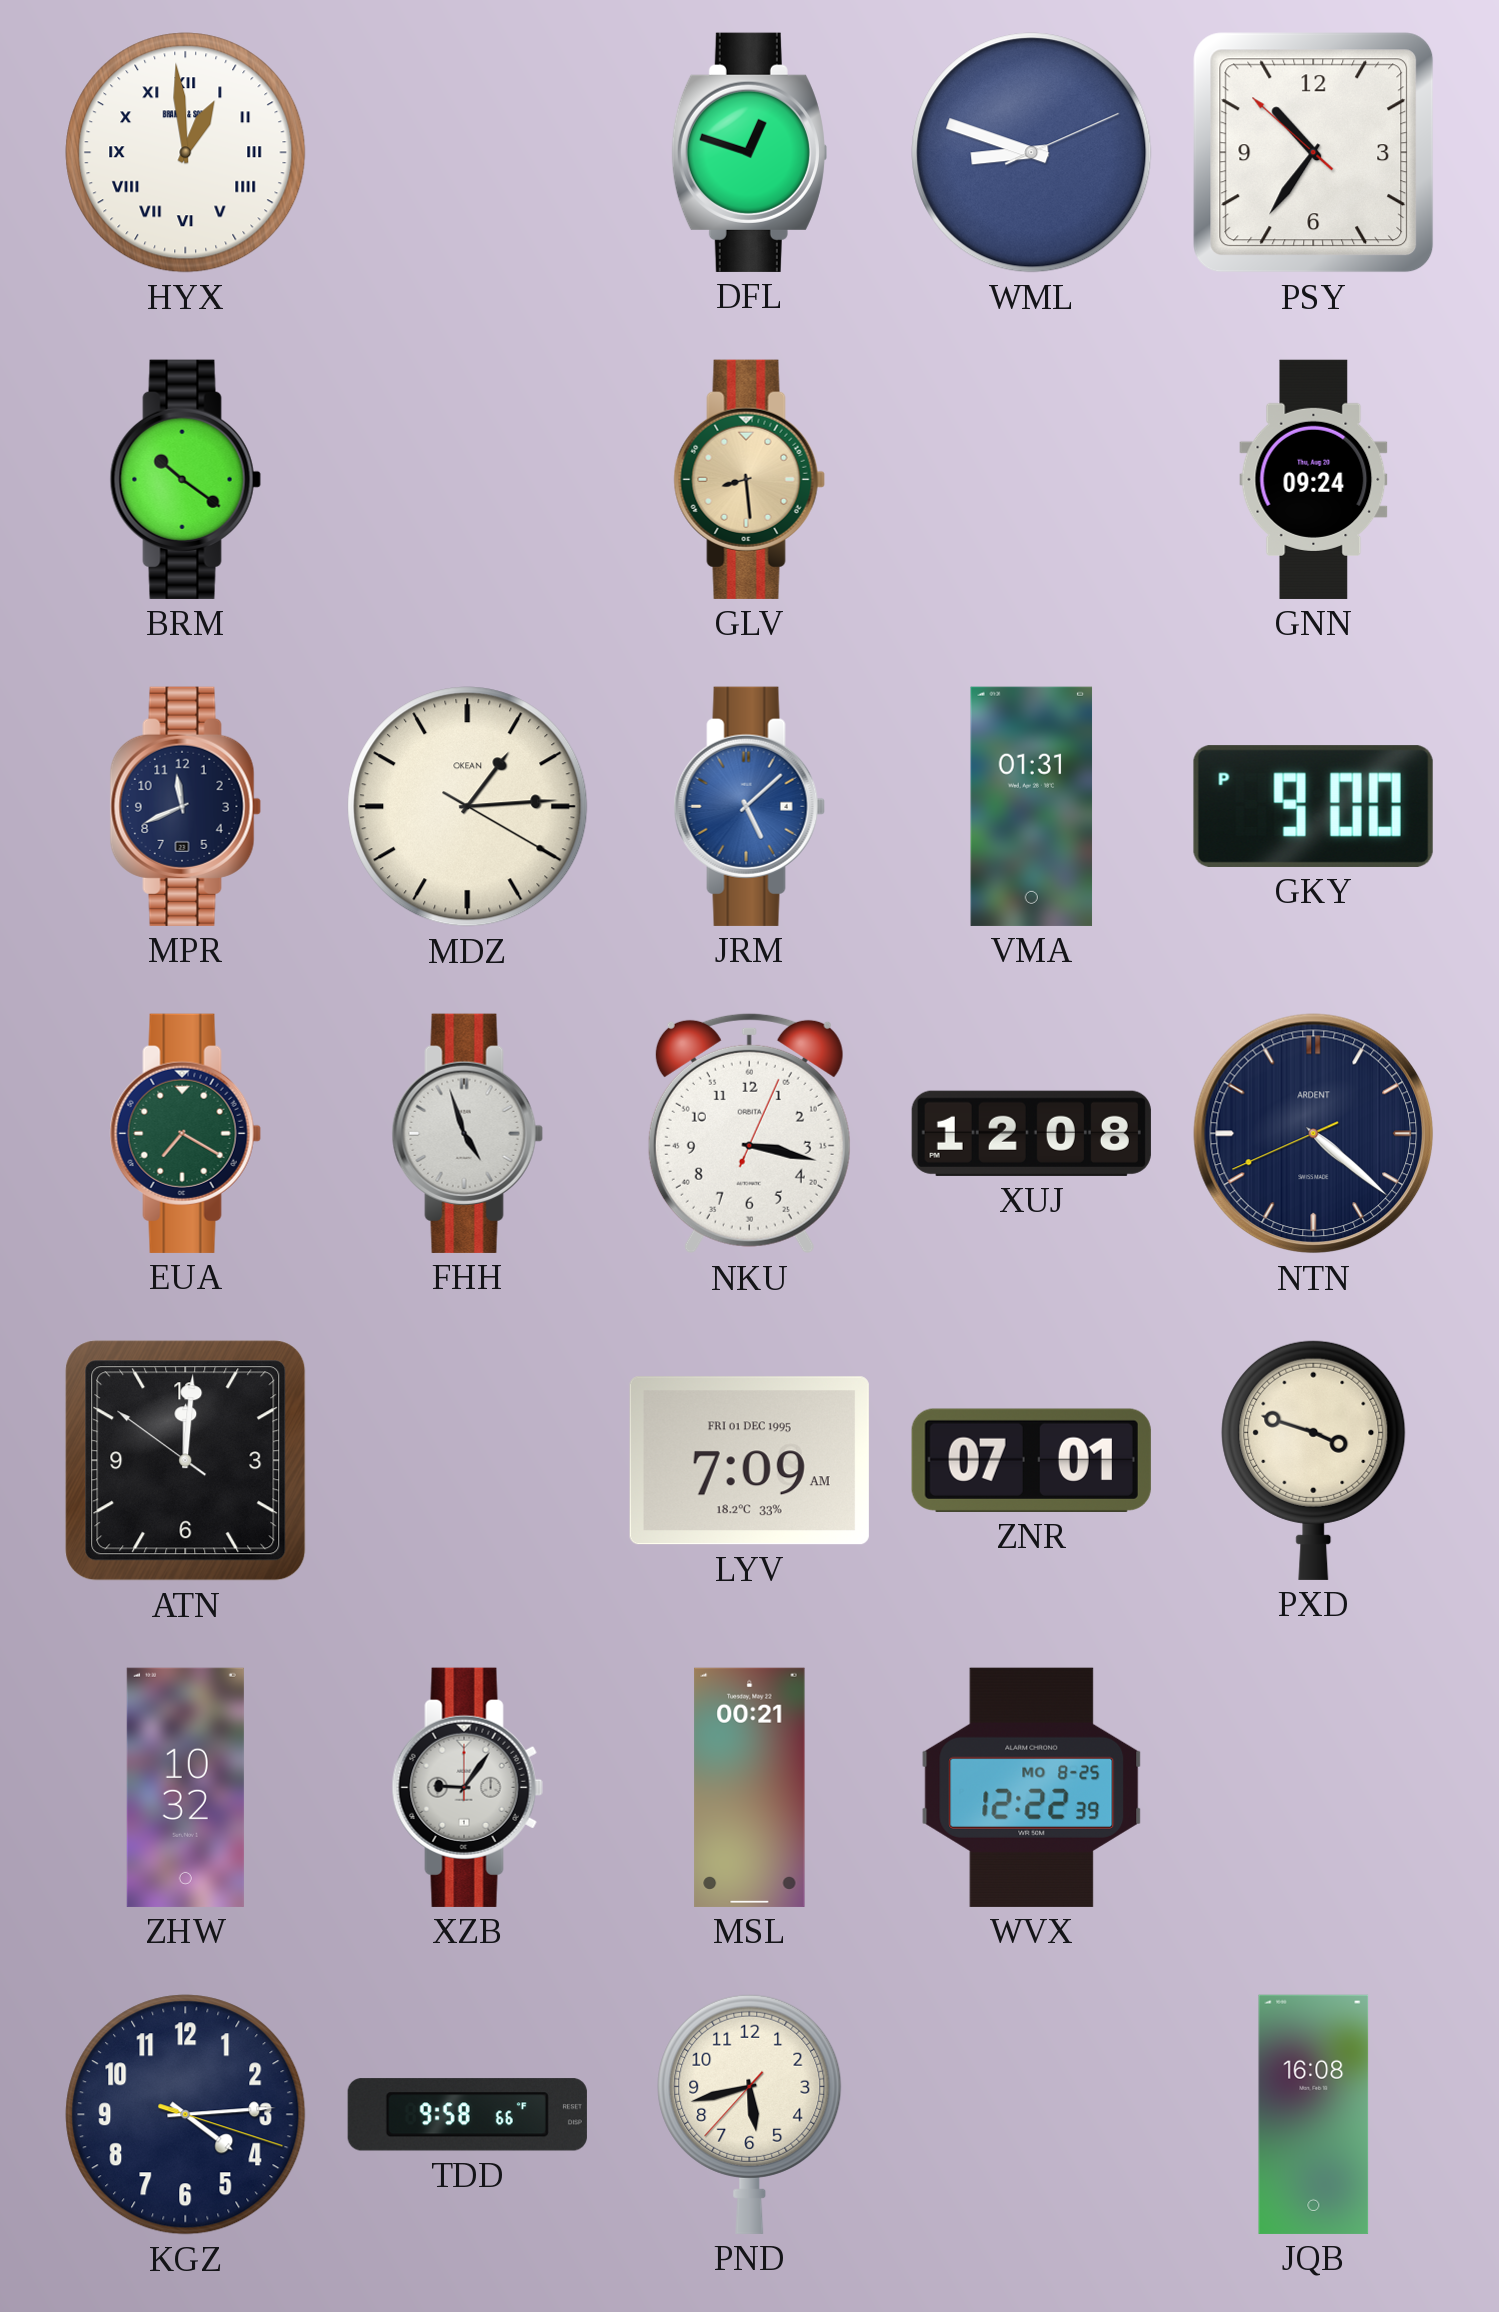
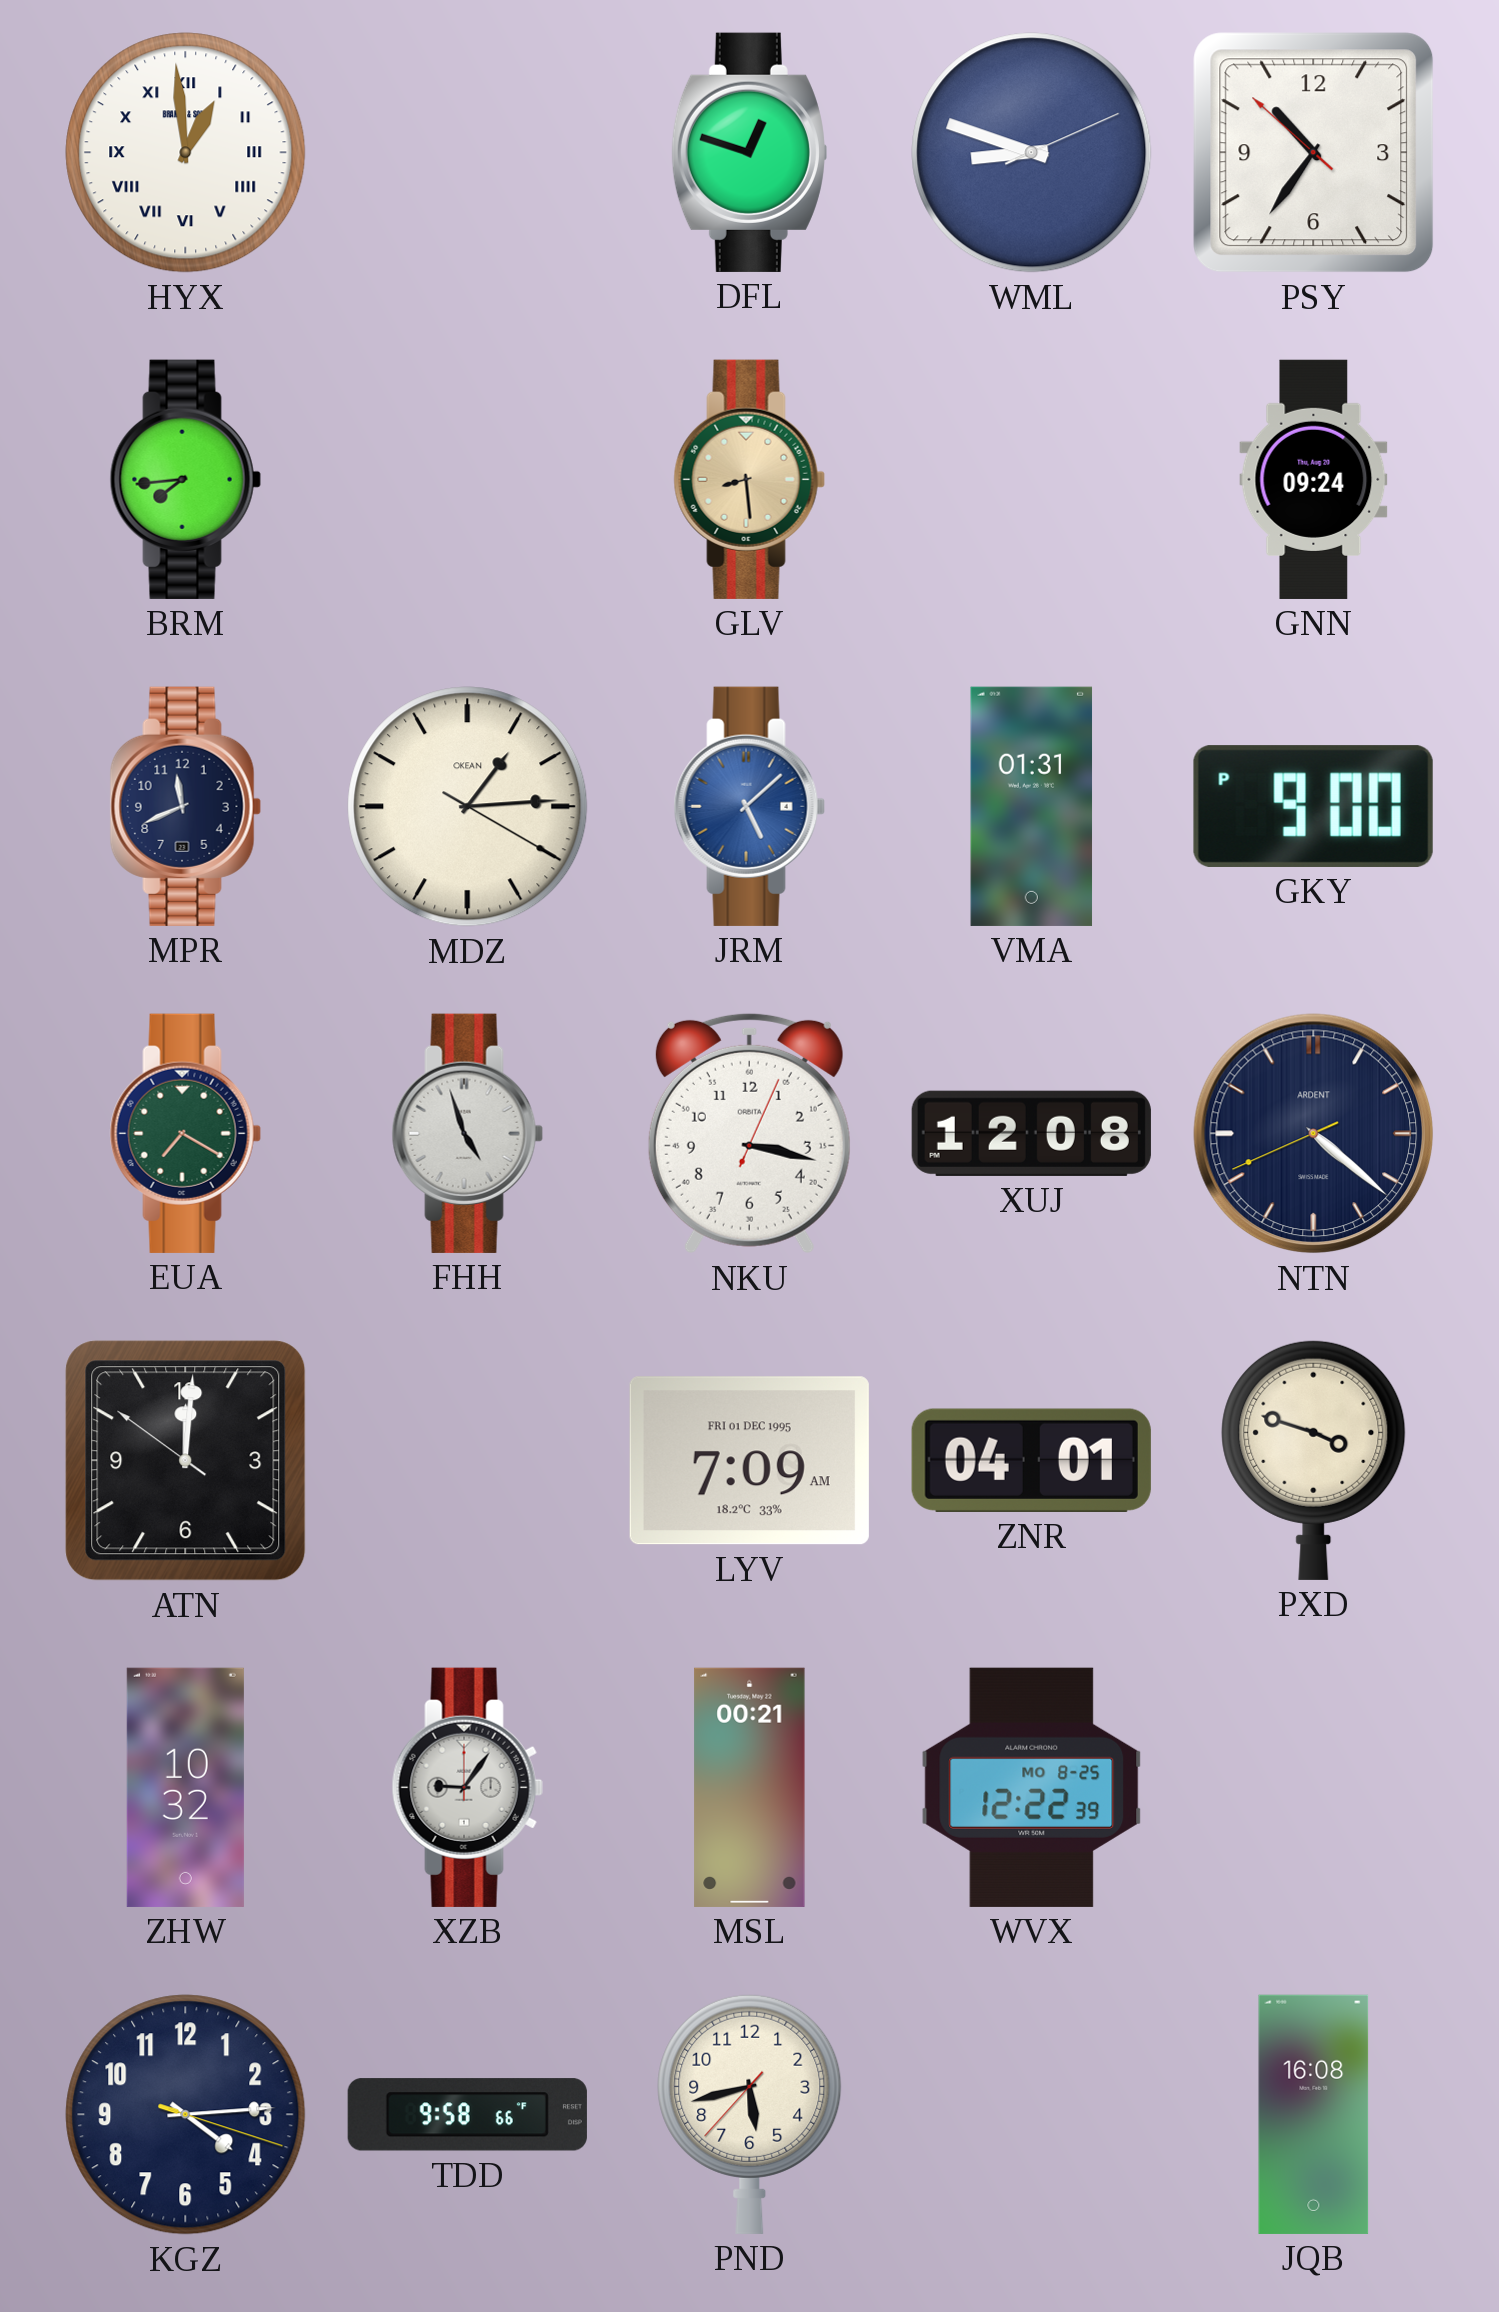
BRM: 10:21 -> 7:44 (185, 479)
ZNR: 07:01 -> 04:01 (1031, 1460)
